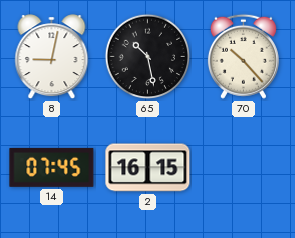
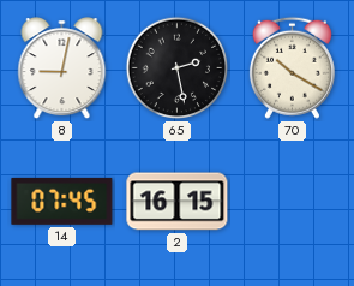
65: 10:28 -> 2:28 (178, 68)
70: 10:23 -> 10:20 (292, 67)
